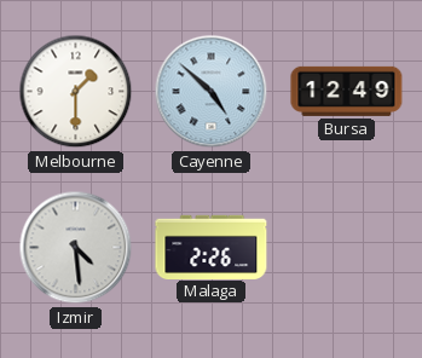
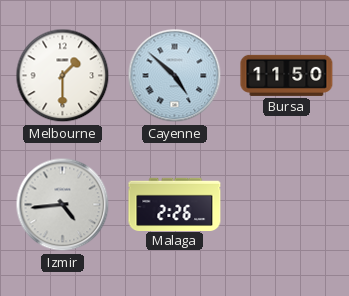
Bursa: 12:49 -> 11:50 (287, 75)
Izmir: 4:29 -> 4:44 (63, 205)
